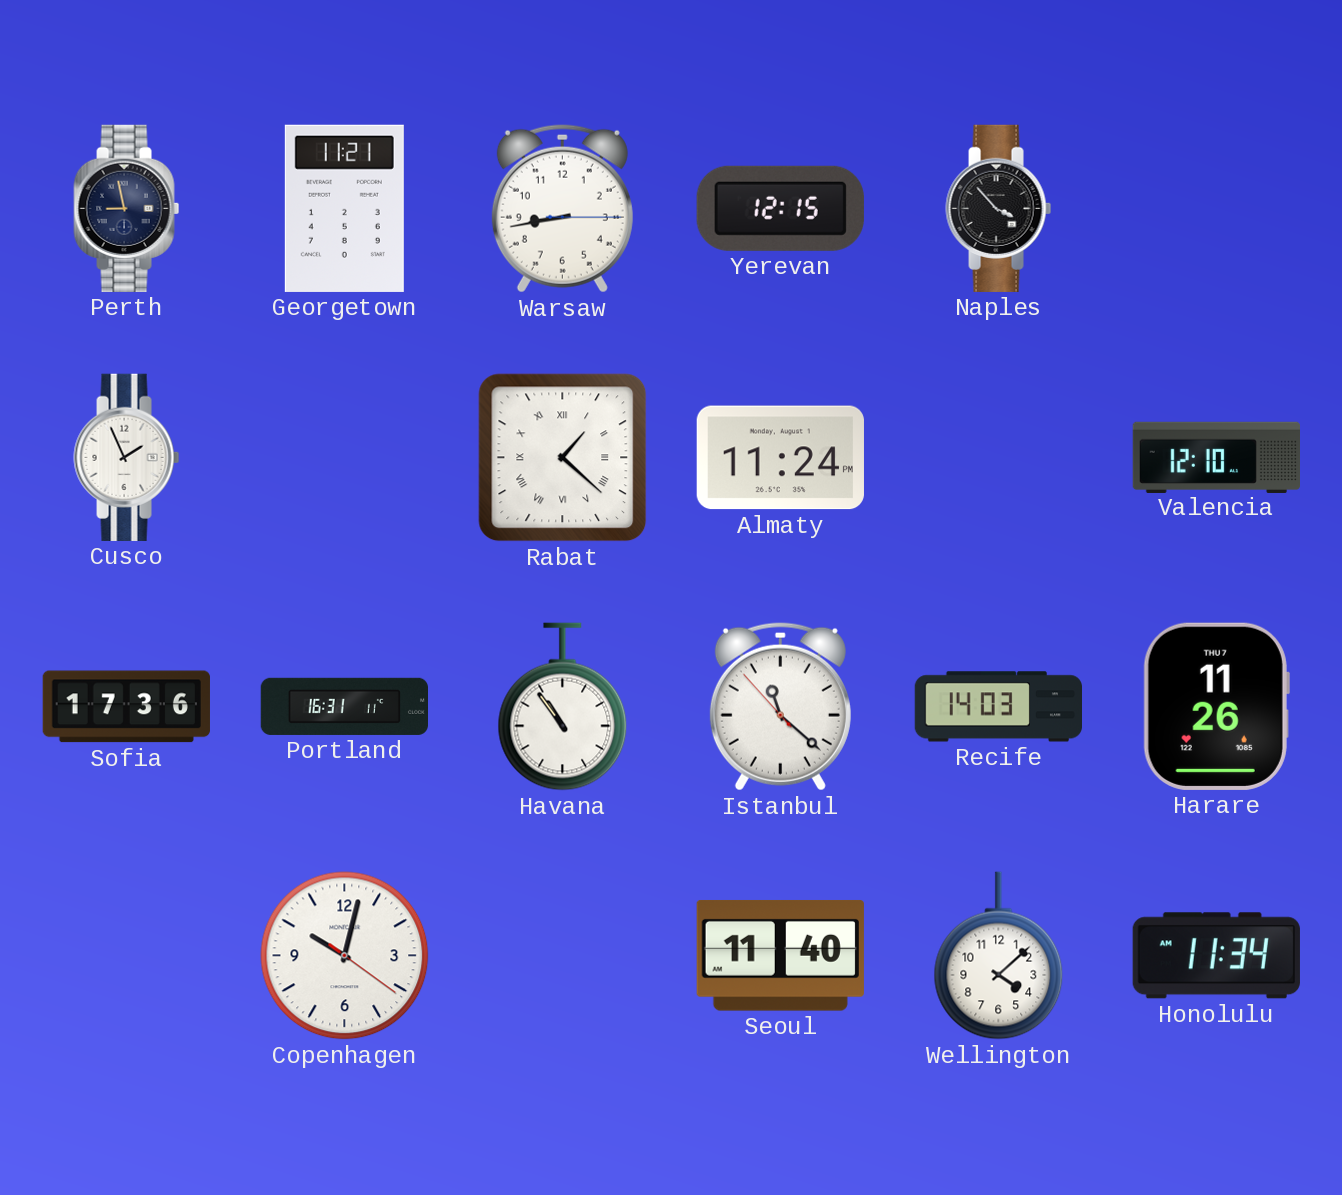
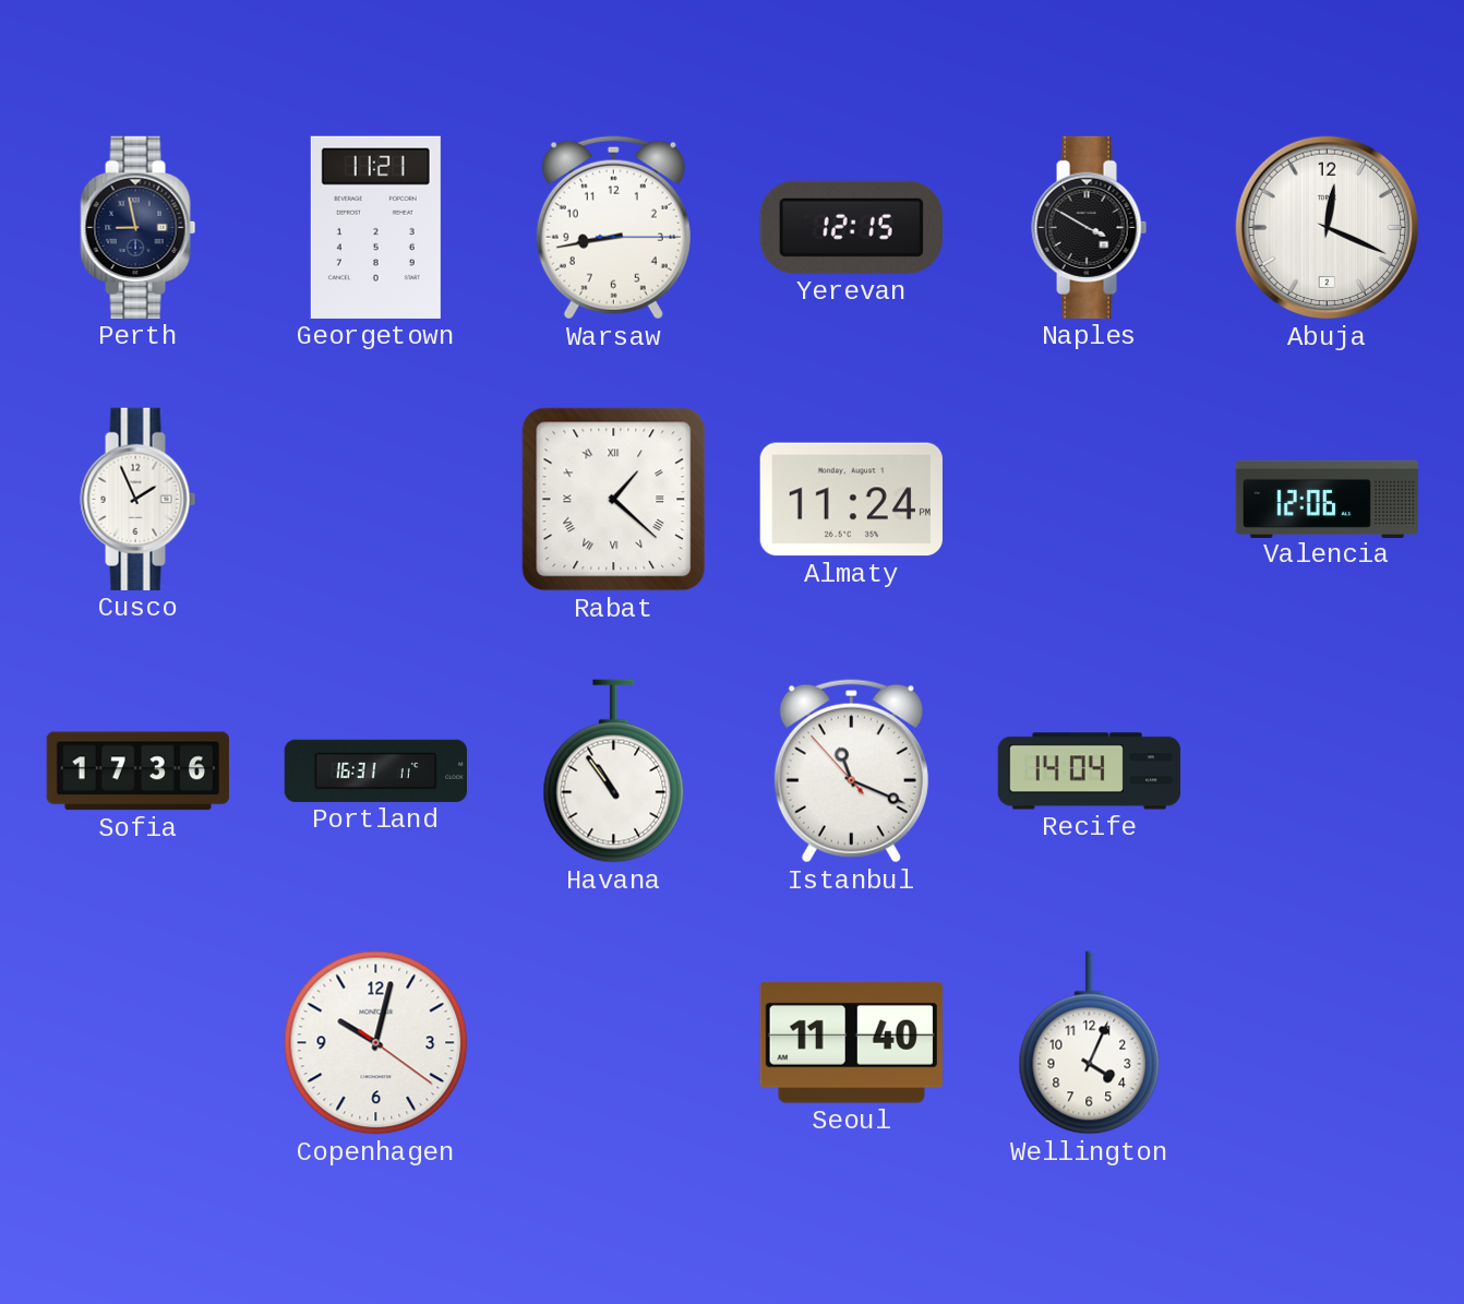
Naples: 3:53 -> 3:50 (1090, 227)
Abuja: none -> 12:19 (1328, 228)
Valencia: 12:10 -> 12:06 (1327, 499)
Istanbul: 11:21 -> 11:18 (851, 771)
Recife: 14:03 -> 14:04 (1089, 771)
Harare: 11:26 -> none (1216, 706)
Wellington: 4:08 -> 4:04 (1090, 1043)
Honolulu: 11:34 -> none (1216, 956)
